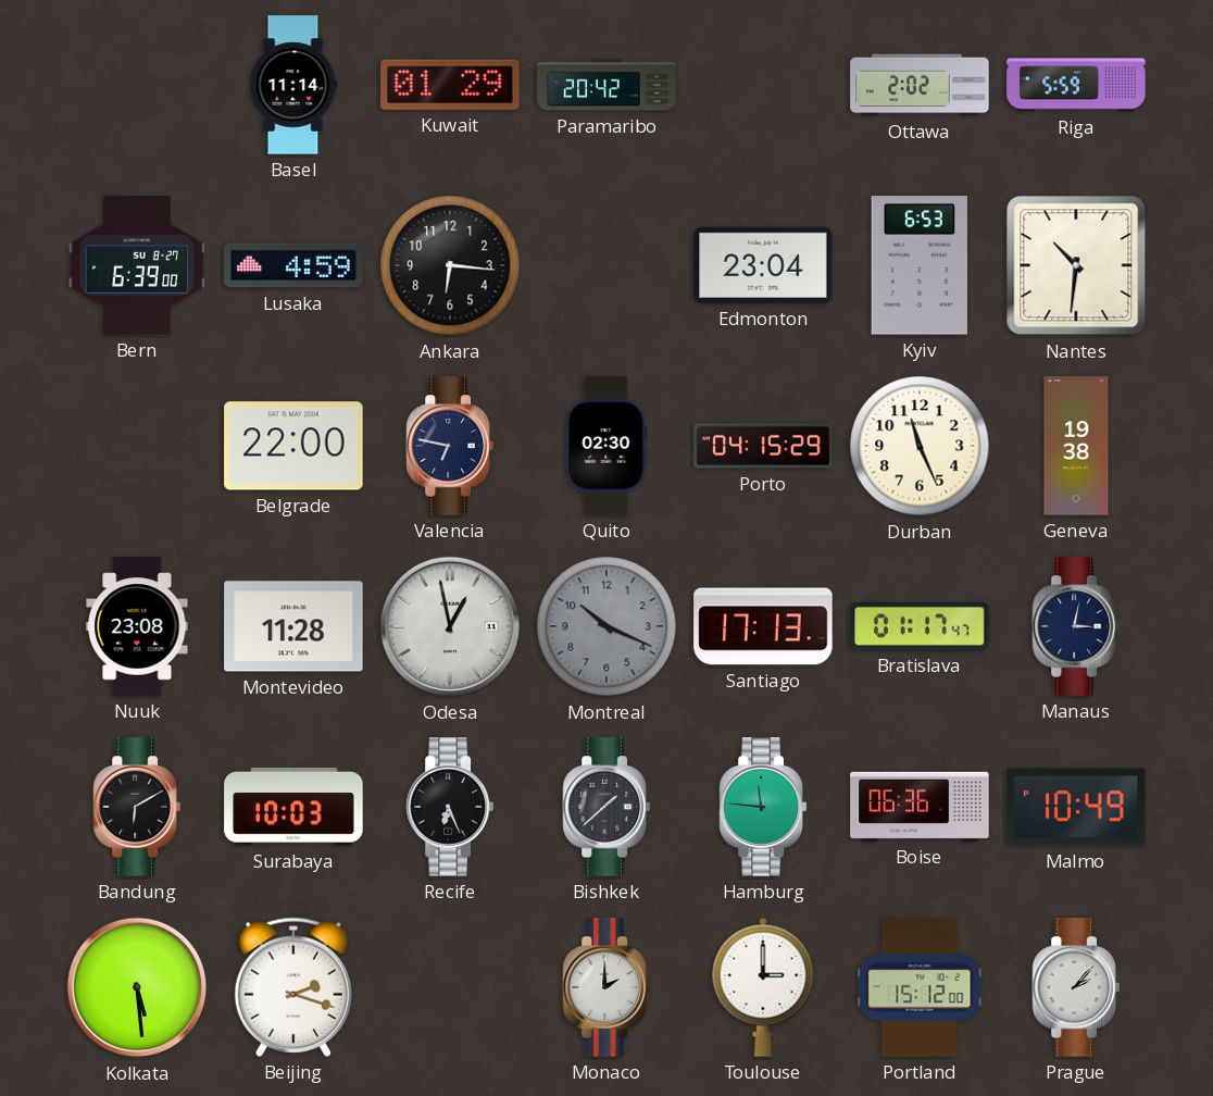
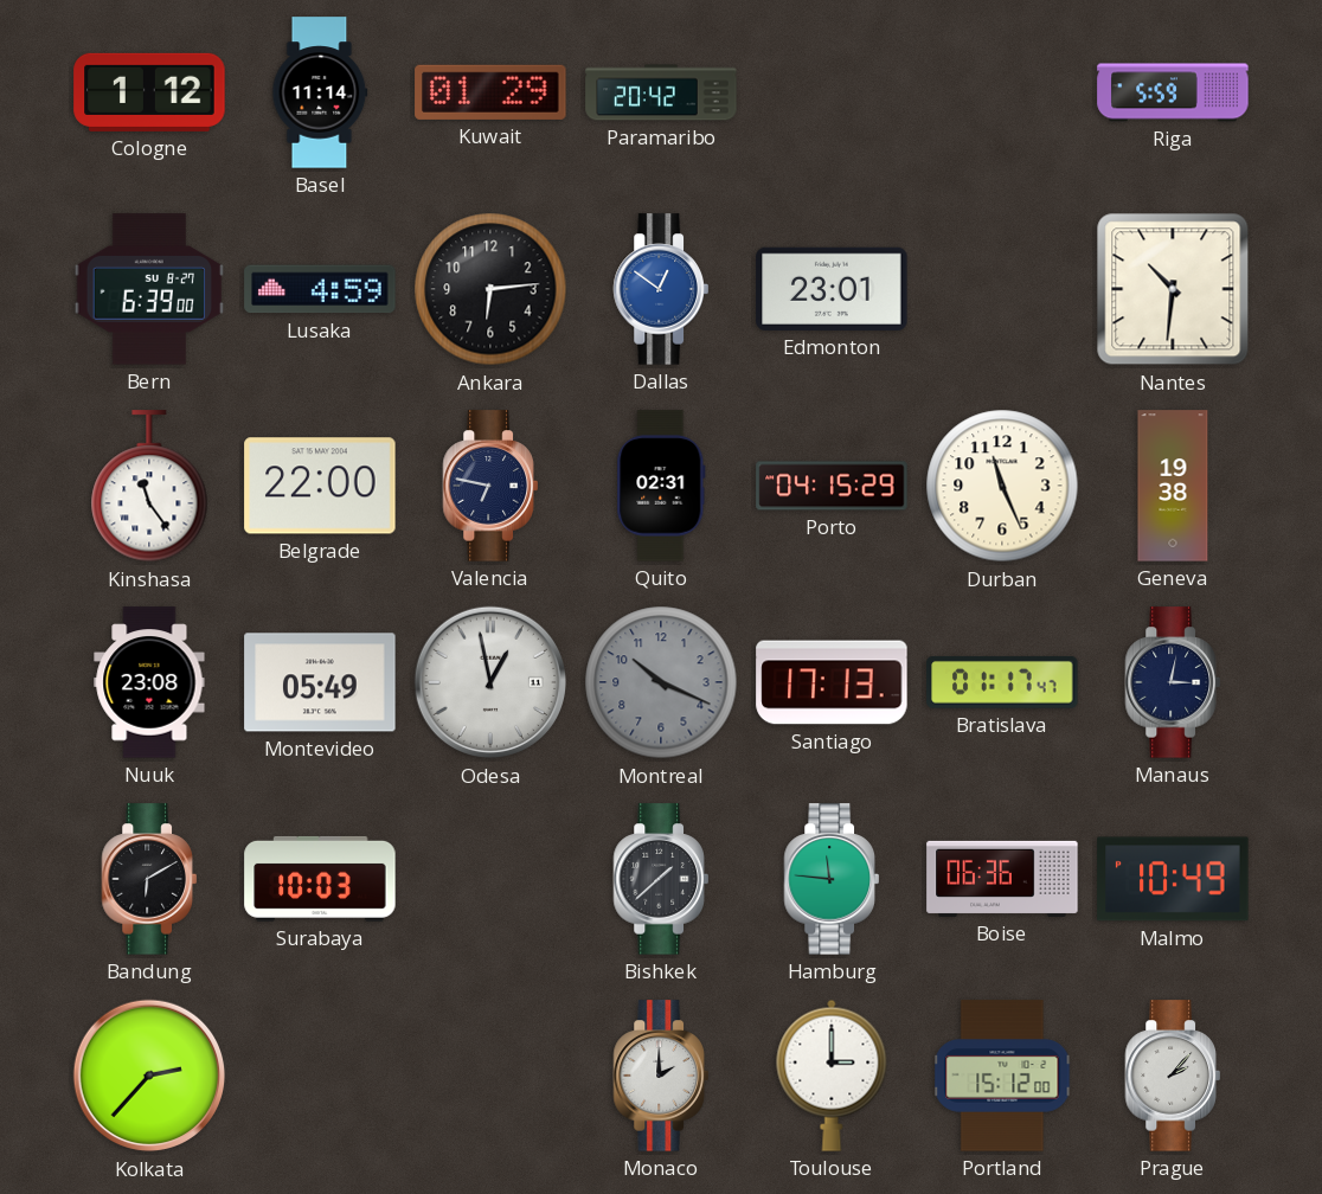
Cologne: none -> 1:12 (149, 92)
Ottawa: 2:02 -> none (920, 85)
Ankara: 6:16 -> 6:14 (490, 289)
Dallas: none -> 12:51 (661, 289)
Edmonton: 23:04 -> 23:01 (832, 289)
Kyiv: 6:53 -> none (920, 265)
Kinshasa: none -> 11:24 (149, 487)
Quito: 02:30 -> 02:31 (661, 486)
Montevideo: 11:28 -> 05:49 (320, 682)
Recife: 6:26 -> none (450, 807)
Kolkata: 5:29 -> 2:37 (149, 1076)
Beijing: 2:18 -> none (293, 987)
